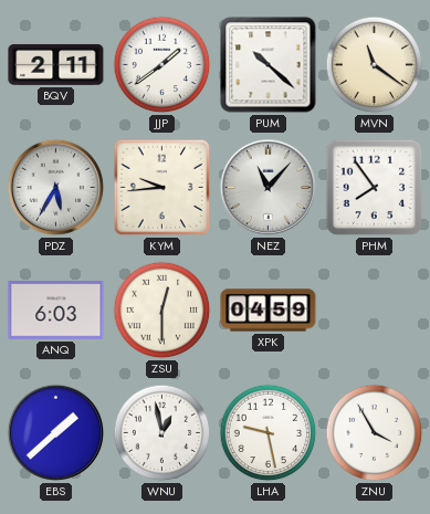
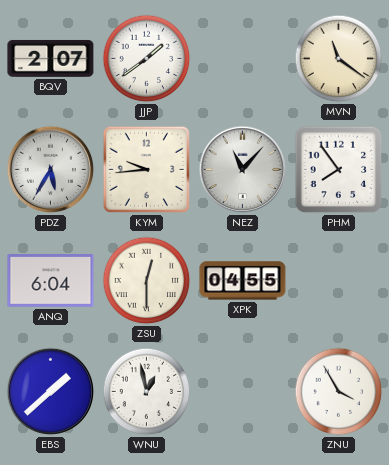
BQV: 2:11 -> 2:07 (51, 58)
PUM: 10:22 -> none (269, 65)
ANQ: 6:03 -> 6:04 (51, 281)
XPK: 04:59 -> 04:55 (243, 281)
LHA: 9:28 -> none (269, 433)
